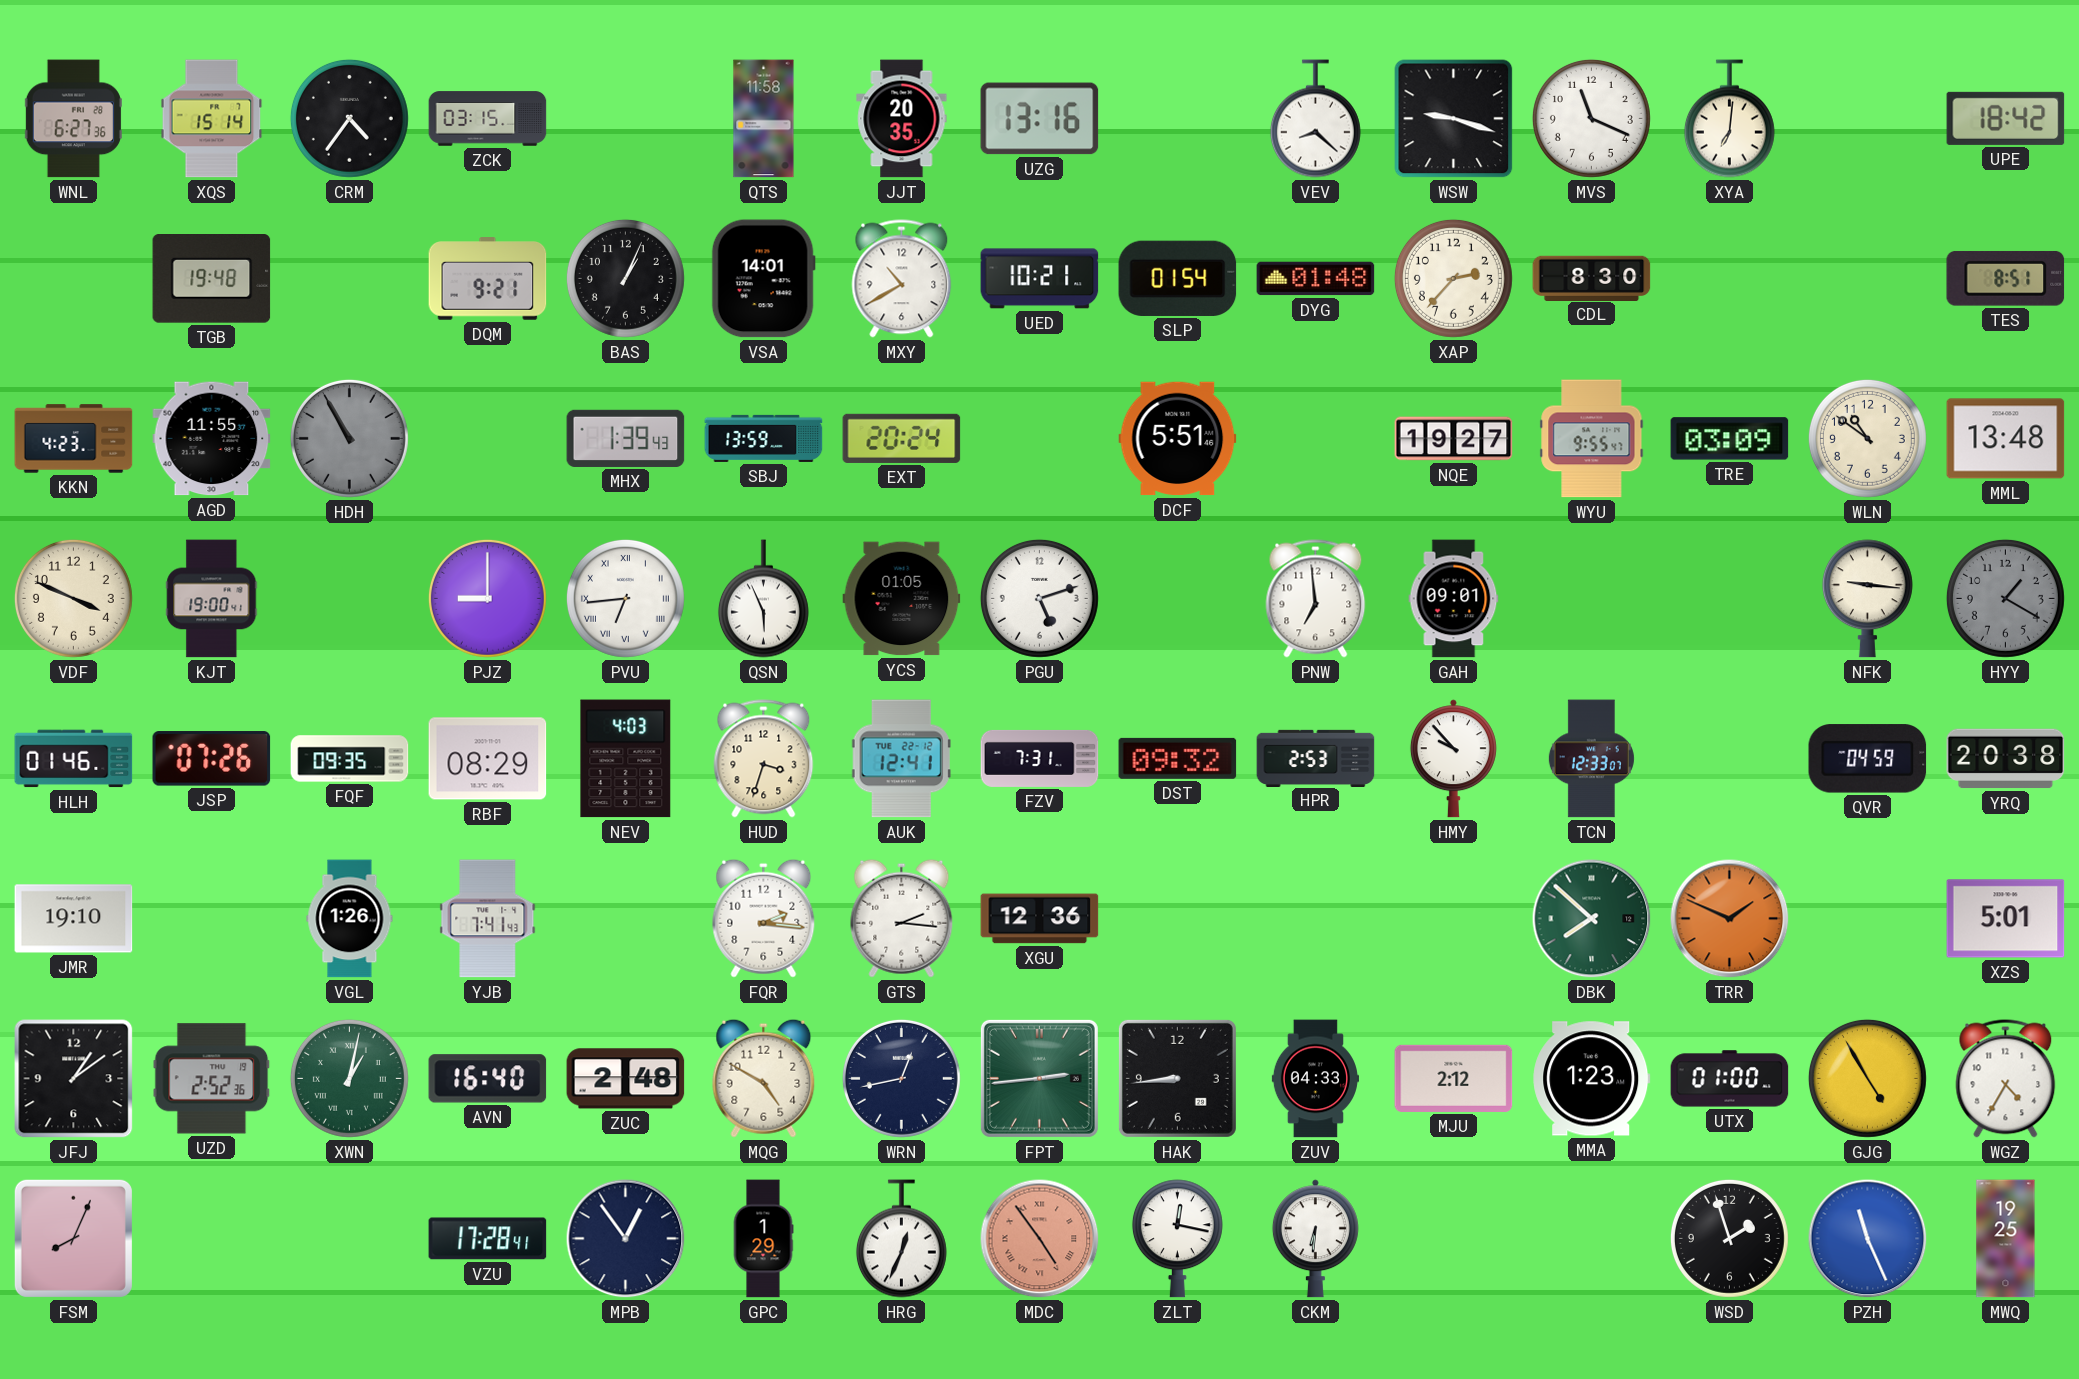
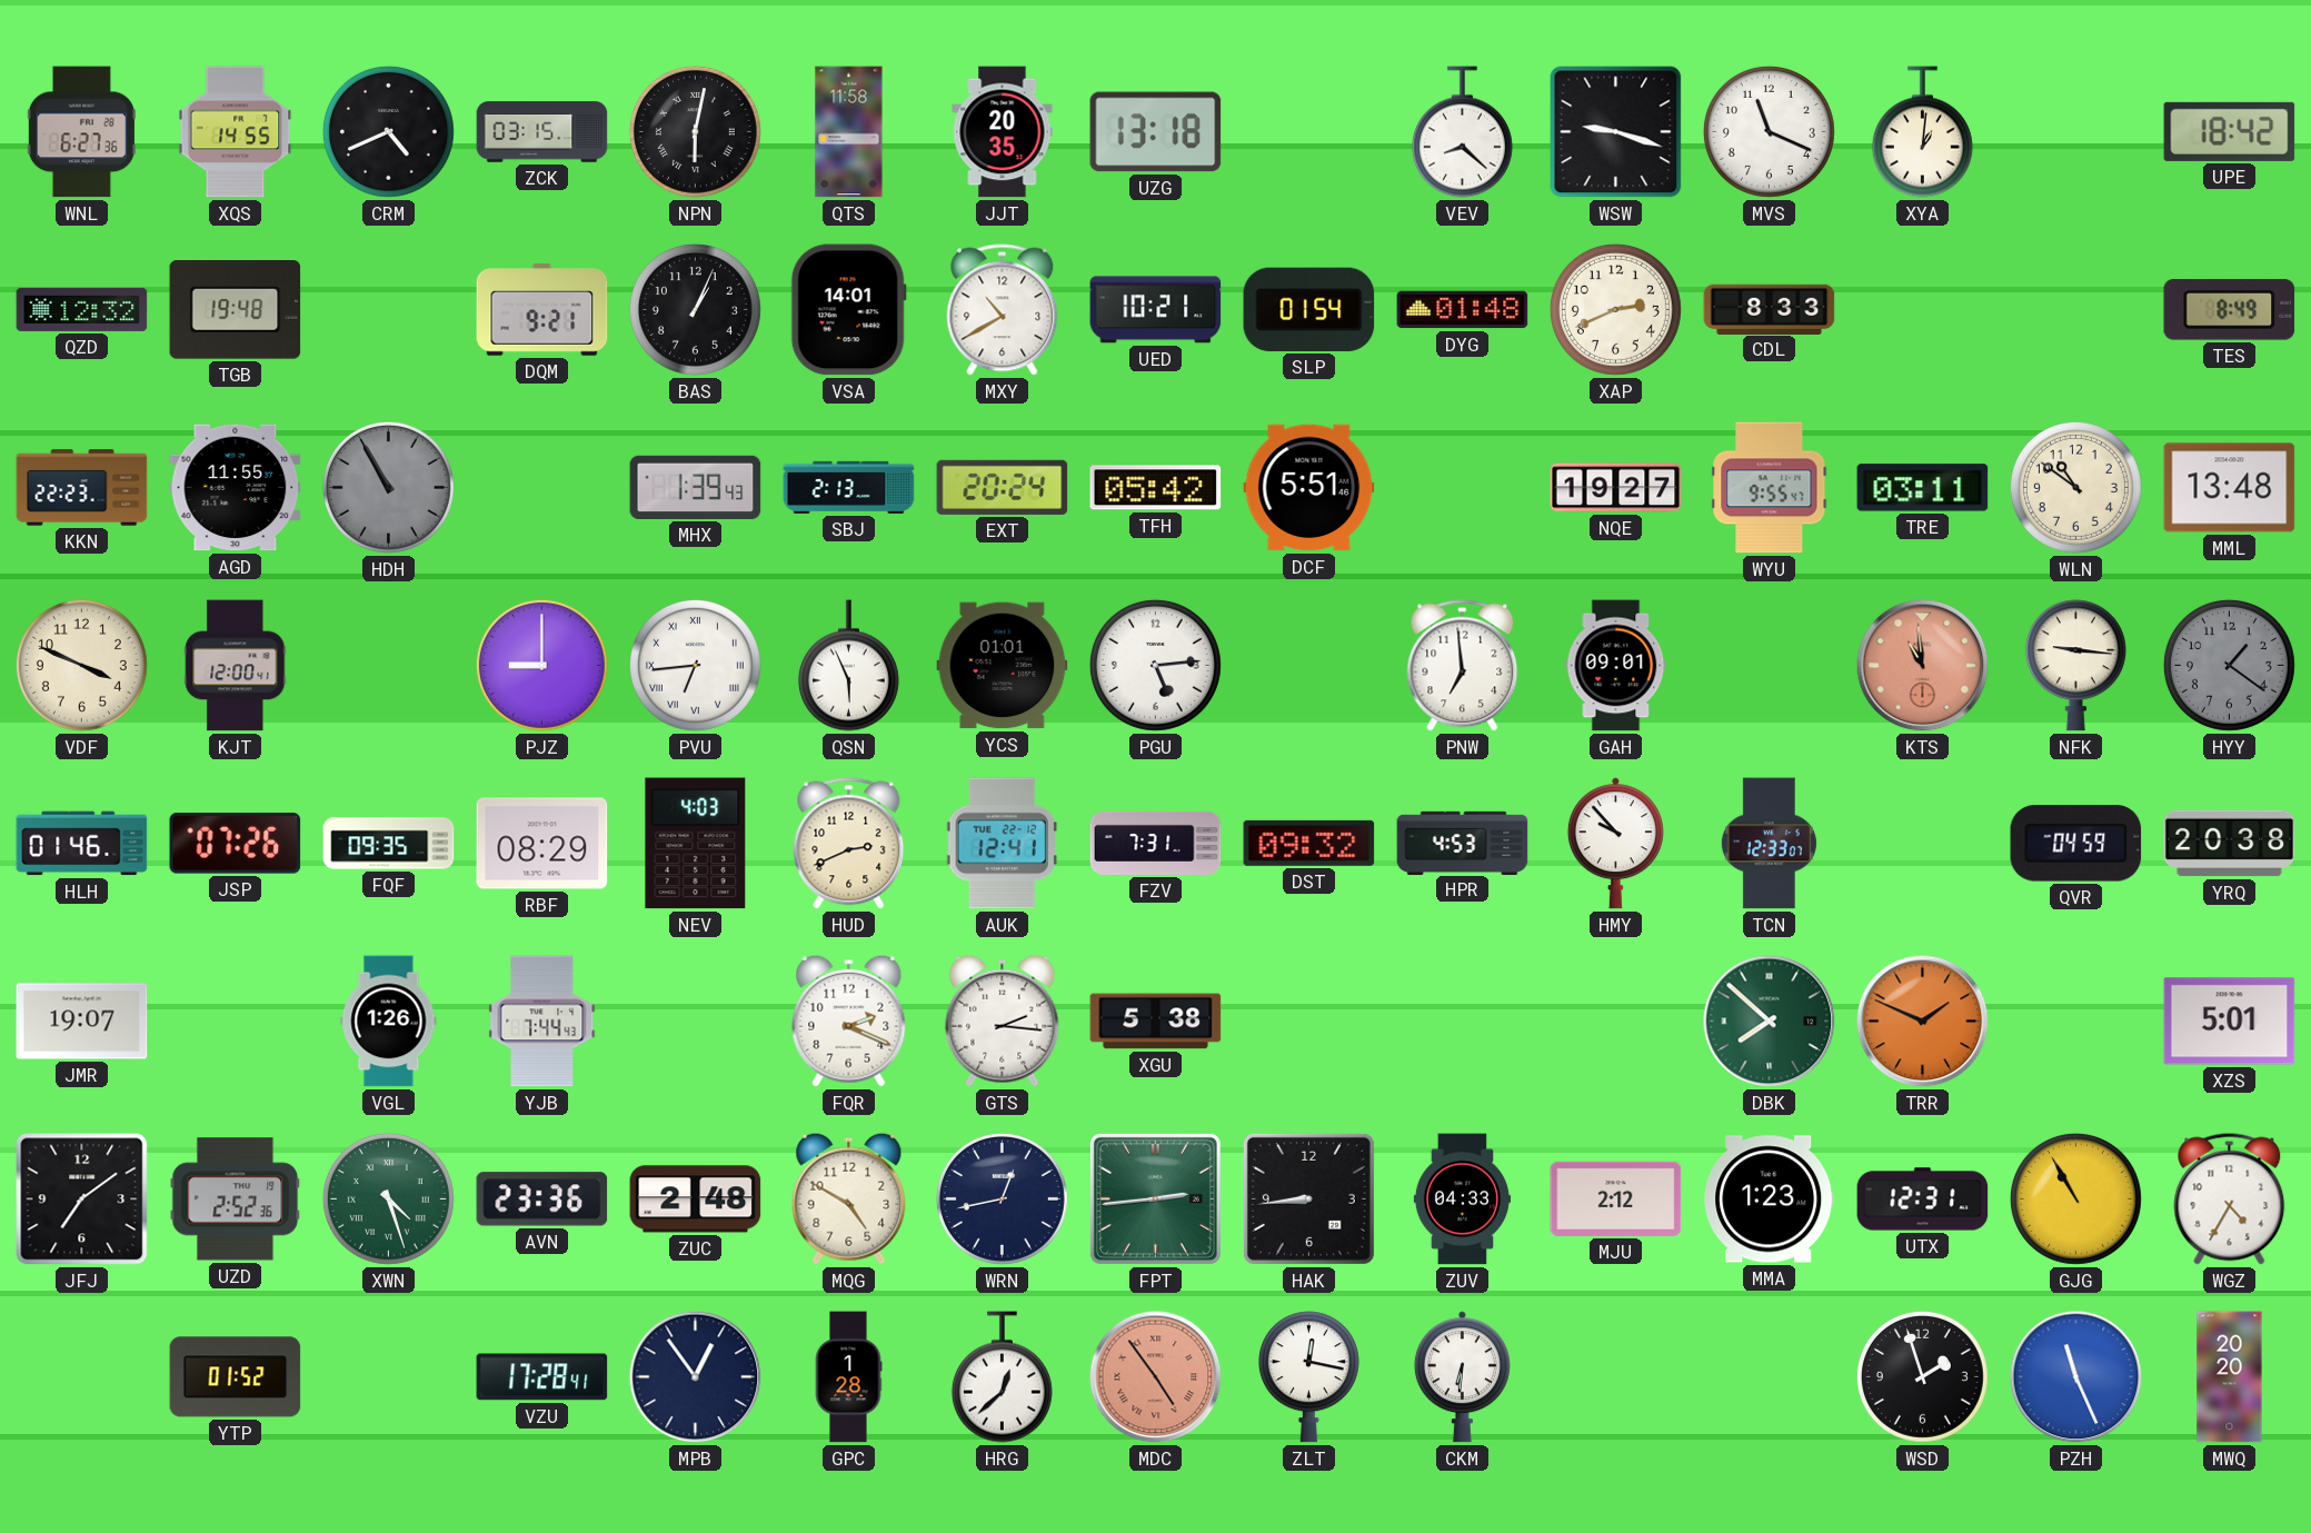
XQS: 15:14 -> 14:55 (236, 132)
CRM: 4:36 -> 4:41 (388, 131)
NPN: none -> 6:02 (695, 131)
UZG: 13:16 -> 13:18 (1156, 132)
XYA: 7:01 -> 1:01 (1922, 132)
QZD: none -> 12:32 (82, 309)
XAP: 2:37 -> 2:41 (1615, 309)
CDL: 8:30 -> 8:33 (1770, 309)
TES: 8:51 -> 8:49 (2230, 309)
KKN: 4:23 -> 22:23 (82, 488)
SBJ: 13:59 -> 2:13 (849, 487)
TFH: none -> 05:42 (1156, 488)
TRE: 03:09 -> 03:11 (1923, 488)
KJT: 19:00 -> 12:00 (236, 666)
YCS: 01:05 -> 01:01 (1003, 666)
PGU: 5:12 -> 5:14 (1155, 665)
KTS: none -> 10:59 (1923, 666)
HYY: 1:20 -> 1:21 (2229, 665)
HUD: 3:33 -> 2:41 (849, 844)
HPR: 2:53 -> 4:53 (1463, 843)
JMR: 19:10 -> 19:07 (82, 1022)
YJB: 7:41 -> 7:44 (542, 1022)
FQR: 2:16 -> 2:19 (849, 1021)
XGU: 12:36 -> 5:38 (1156, 1022)
JFJ: 1:09 -> 7:09 (82, 1199)
XWN: 1:02 -> 4:27 (388, 1198)
AVN: 16:40 -> 23:36 (542, 1199)
UTX: 01:00 -> 12:31 (1923, 1199)
GJG: 4:55 -> 10:55 (2075, 1198)
FSM: 8:04 -> none (73, 1238)
YTP: none -> 01:52 (236, 1377)
GPC: 1:29 -> 1:28 (848, 1377)
HRG: 12:34 -> 12:38 (1002, 1377)
MWQ: 19:25 -> 20:20 (2230, 1377)
